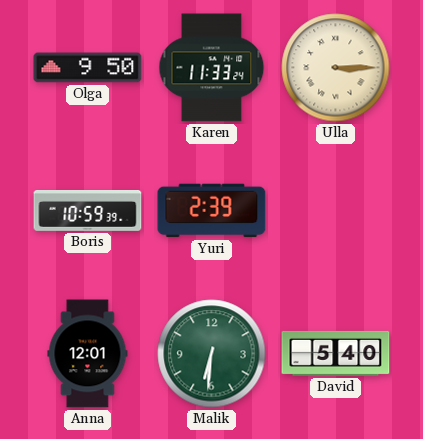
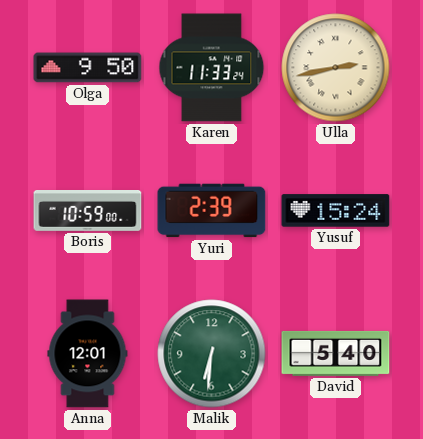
Ulla: 3:15 -> 2:43 (336, 68)
Boris: 10:59:39 -> 10:59:00 (88, 211)
Yusuf: none -> 15:24 (336, 211)
